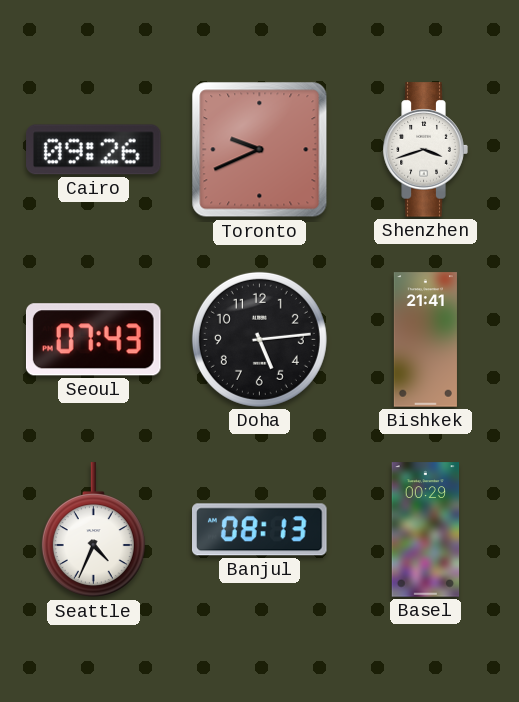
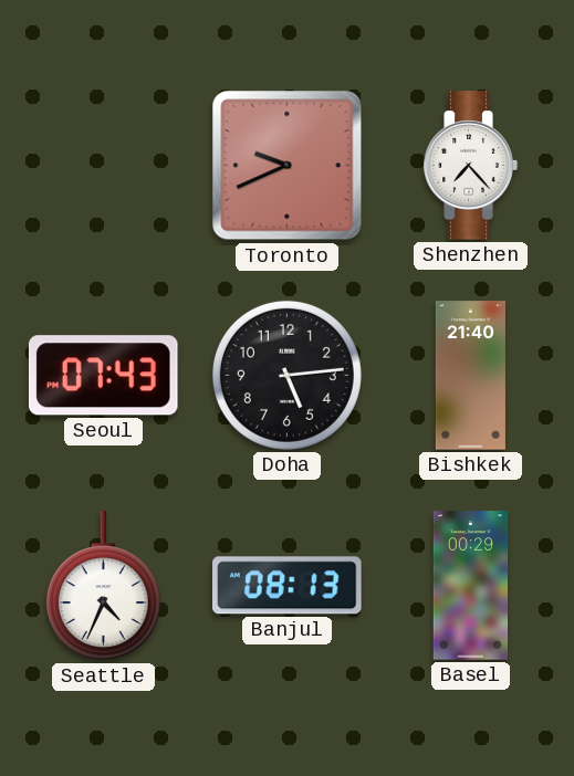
Cairo: 09:26 -> none (94, 150)
Shenzhen: 3:42 -> 7:23 (470, 166)
Bishkek: 21:41 -> 21:40 (470, 376)
